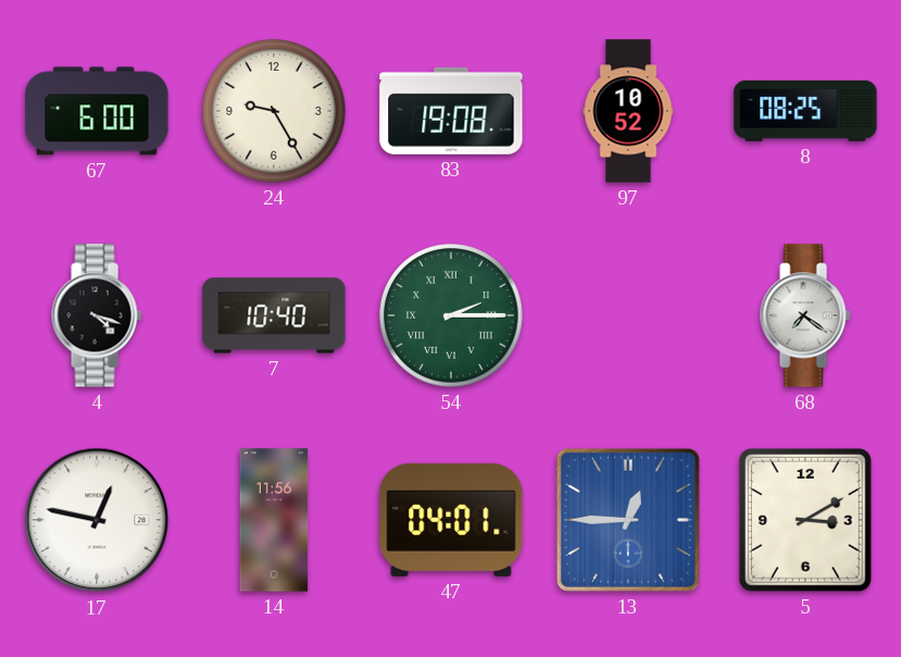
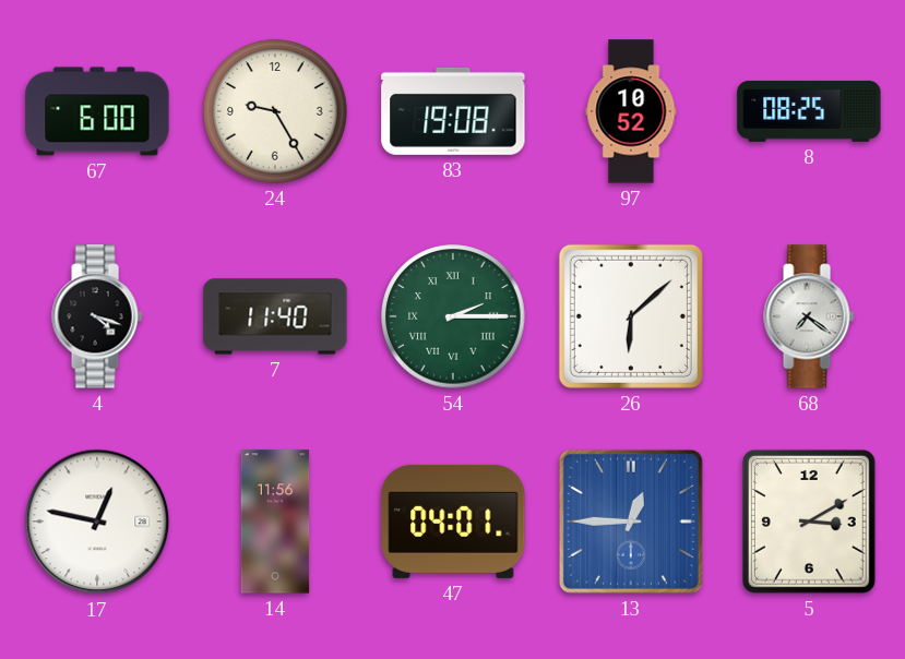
7: 10:40 -> 11:40 (275, 316)
26: none -> 6:08 (631, 316)
